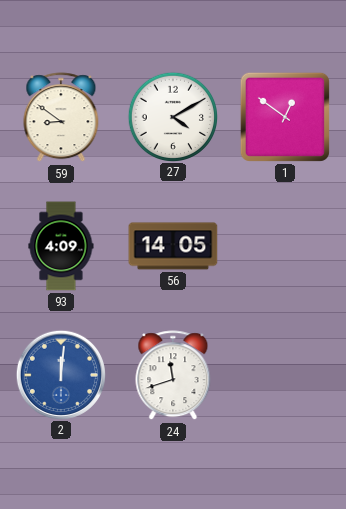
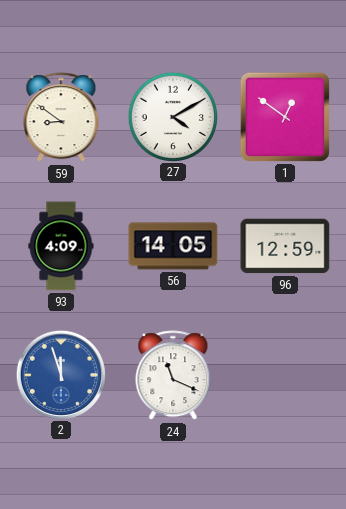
96: none -> 12:59 (285, 246)
2: 12:01 -> 11:57 (60, 374)
24: 11:42 -> 11:19 (173, 376)
